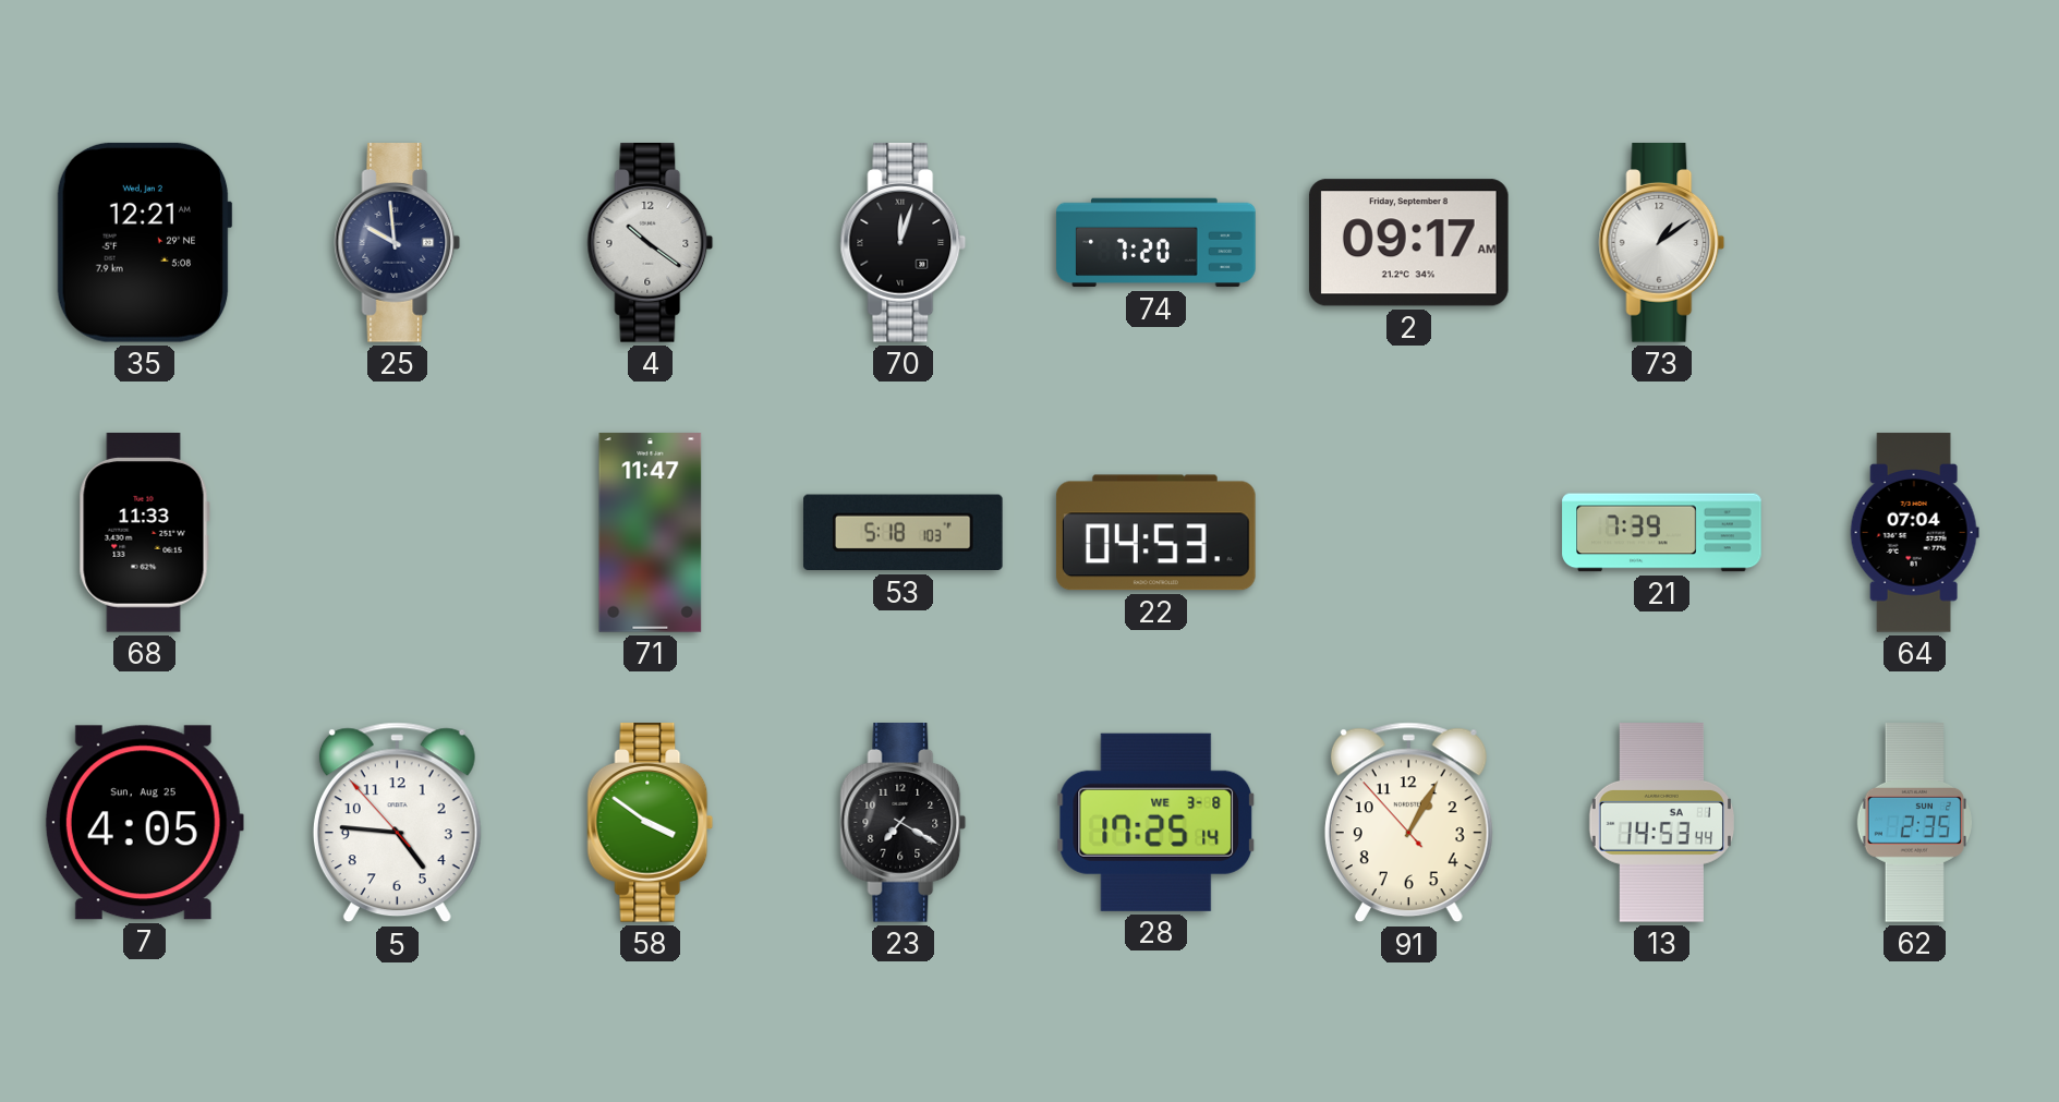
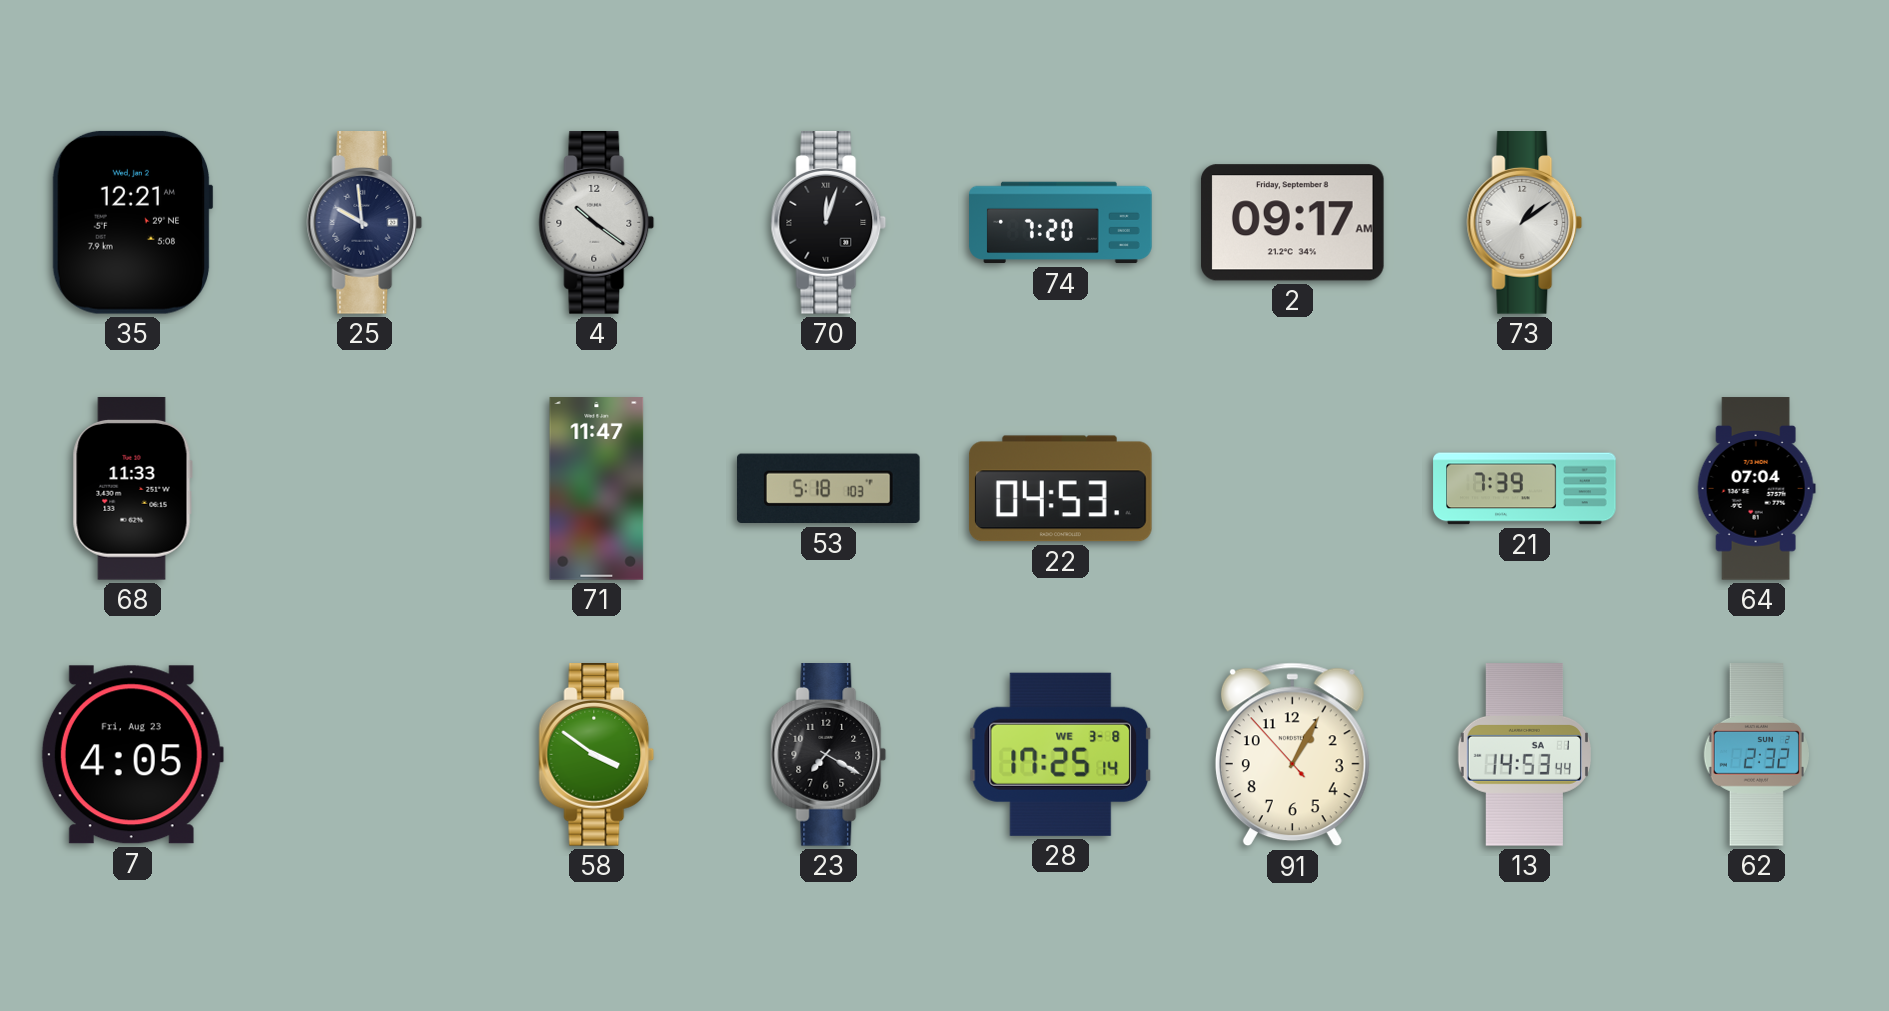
7 date: Sun, Aug 25 -> Fri, Aug 23 (132, 755)
5: 4:45 -> none (397, 823)
62: 2:35 -> 2:32 (1756, 755)
